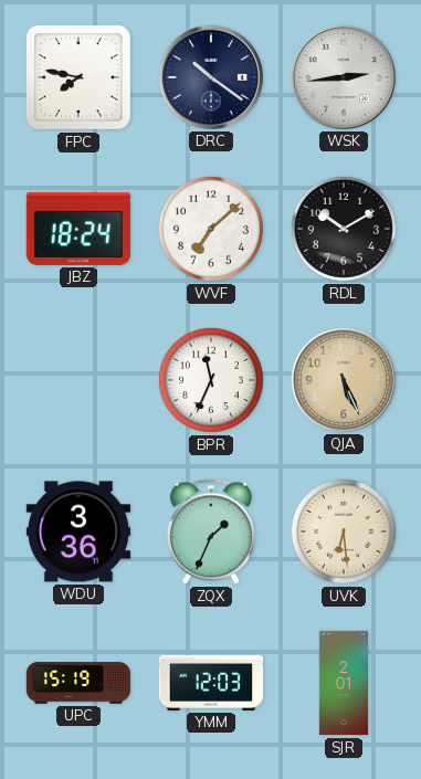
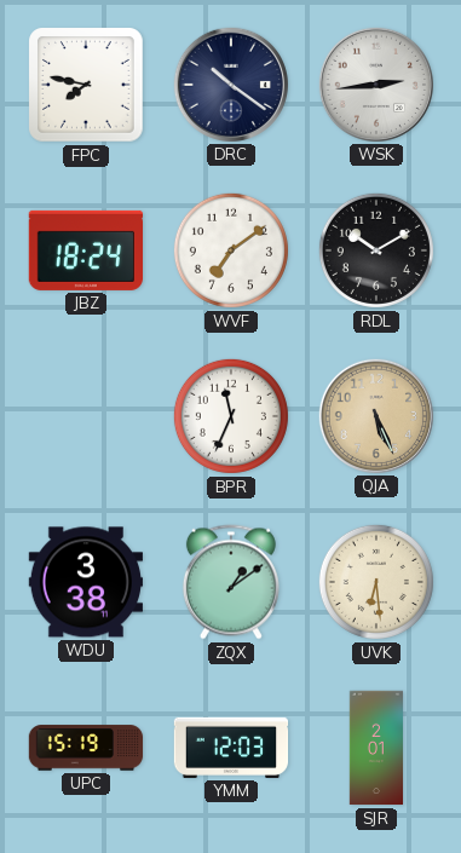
WVF: 7:08 -> 7:09 (231, 250)
WDU: 3:36 -> 3:38 (85, 582)
ZQX: 1:34 -> 1:09 (231, 582)
